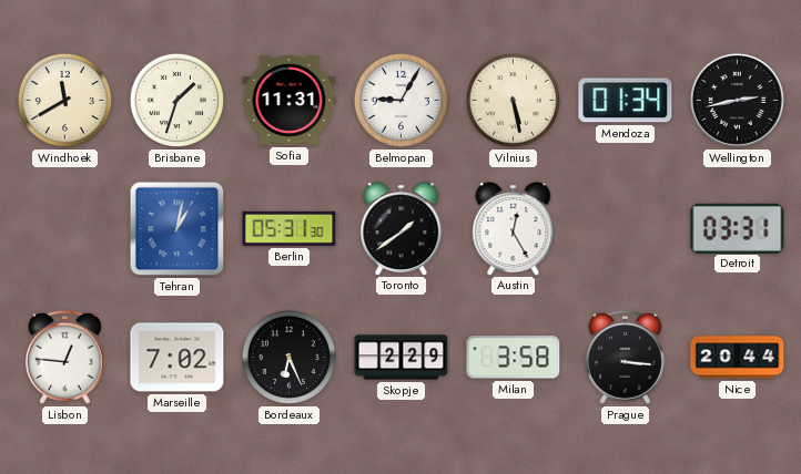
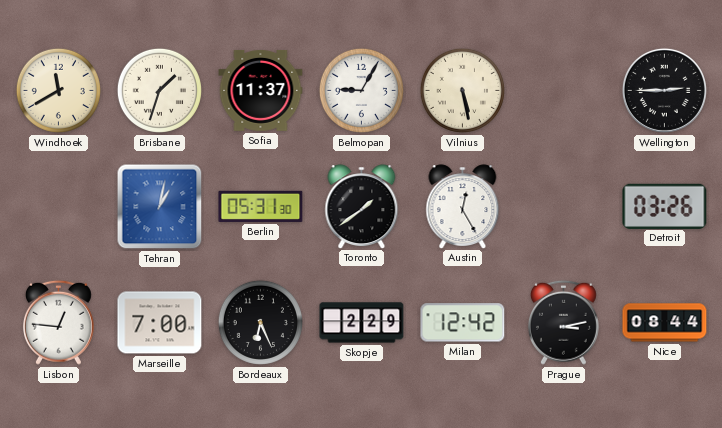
Sofia: 11:31 -> 11:37 (261, 90)
Mendoza: 01:34 -> none (626, 101)
Wellington: 2:43 -> 2:45 (664, 90)
Detroit: 03:31 -> 03:26 (665, 206)
Marseille: 7:02 -> 7:00 (160, 323)
Milan: 3:58 -> 12:42 (463, 323)
Prague: 3:16 -> 3:13 (563, 322)
Nice: 20:44 -> 08:44 (665, 323)
